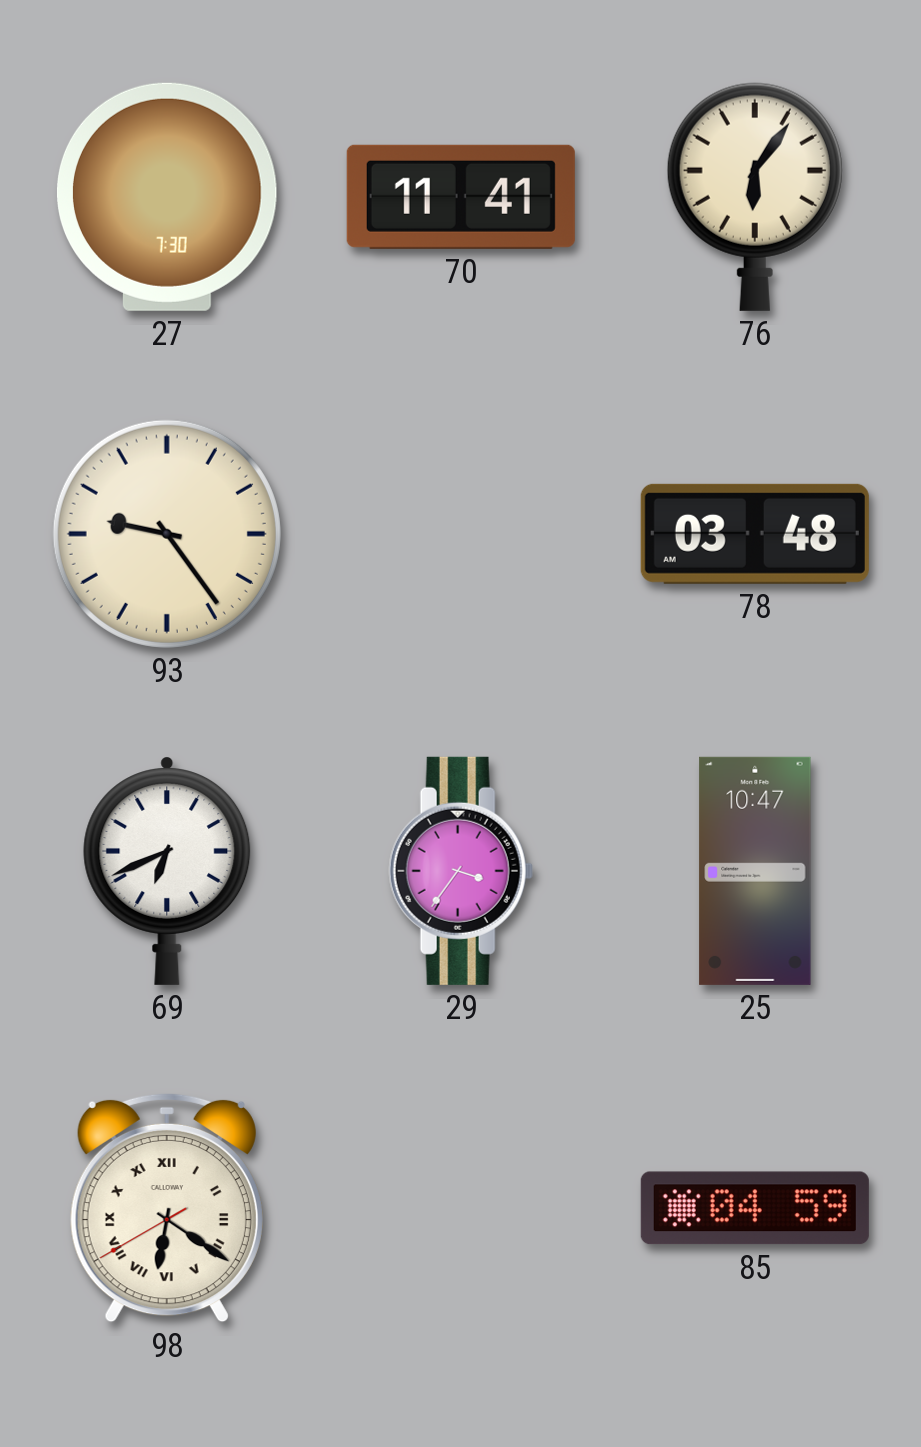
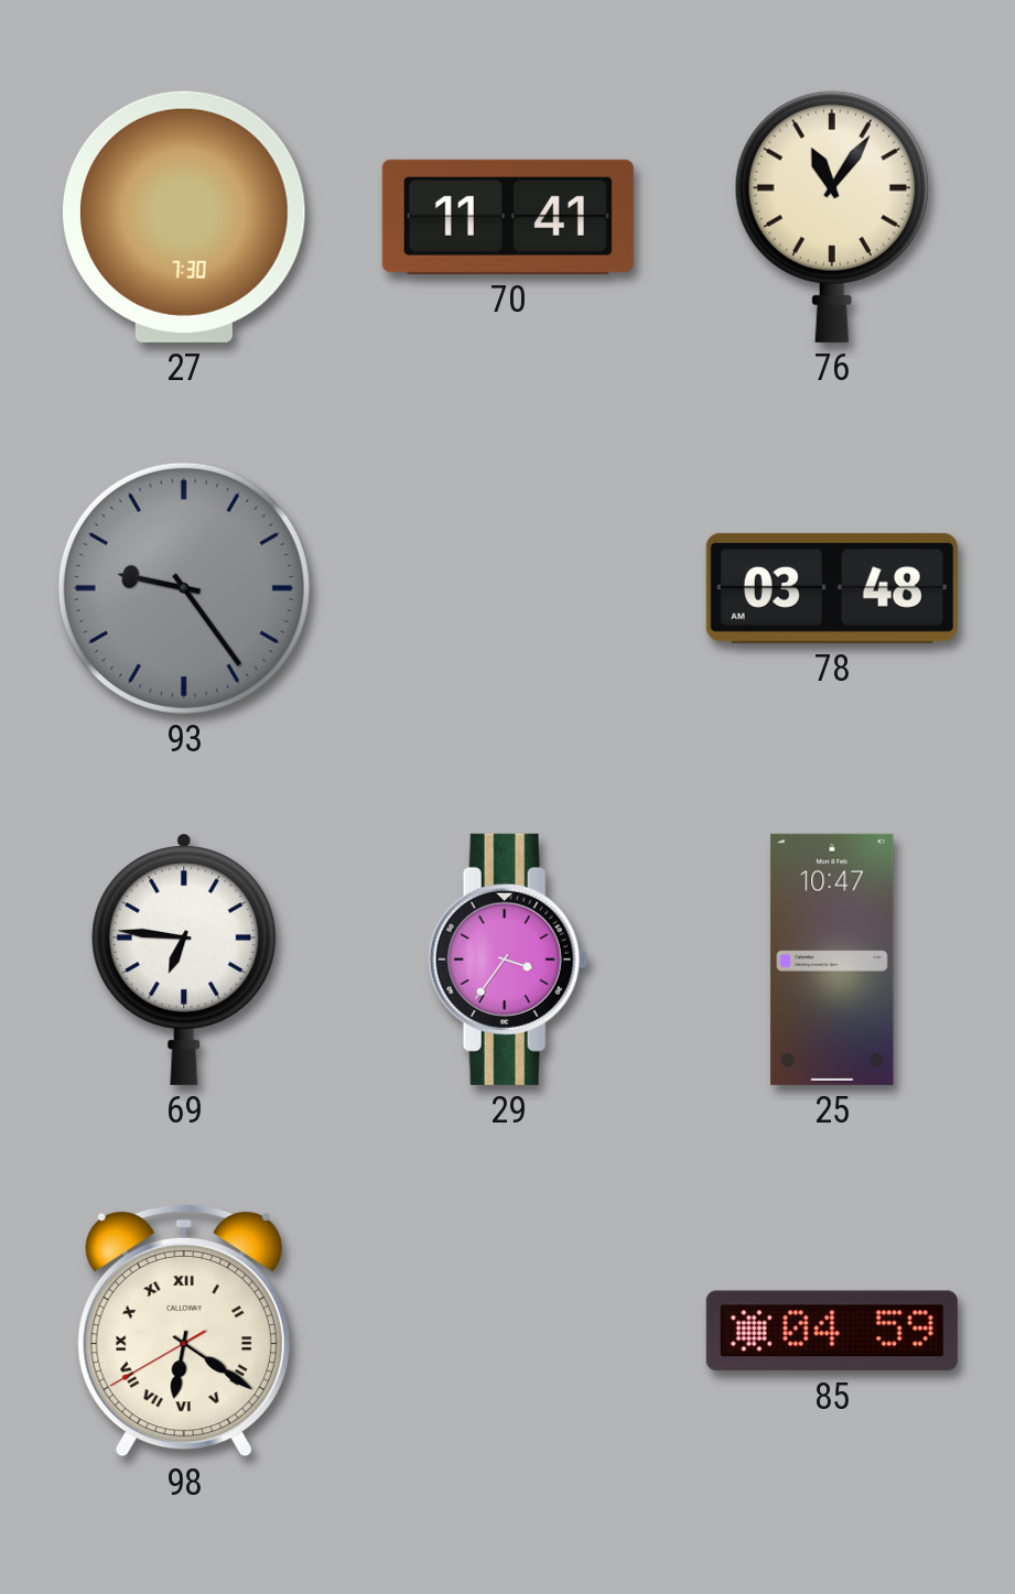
76: 6:06 -> 11:06 (832, 217)
93 dial: cream -> grey (184, 588)
69: 6:41 -> 6:46 (184, 959)
